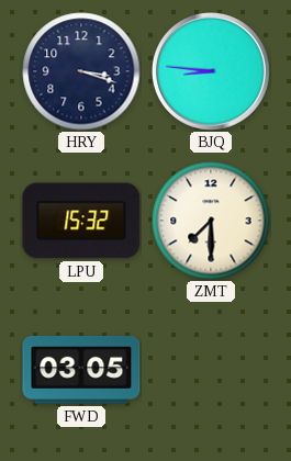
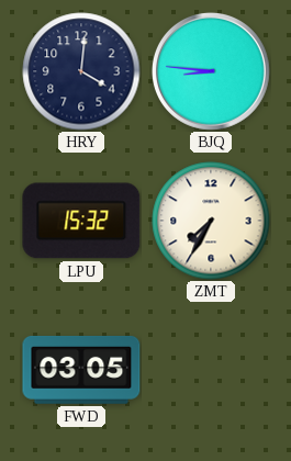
HRY: 3:18 -> 4:01 (81, 71)
ZMT: 7:30 -> 7:35 (211, 221)
